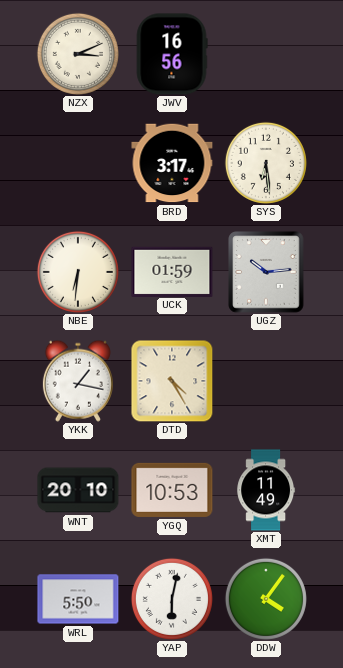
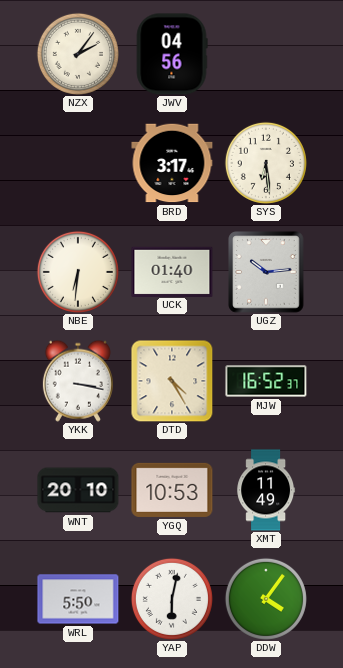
NZX: 3:11 -> 2:06 (78, 54)
JWV: 16:56 -> 04:56 (172, 54)
UCK: 01:59 -> 01:40 (172, 271)
YKK: 1:17 -> 3:17 (78, 381)
MJW: none -> 16:52 (266, 381)
